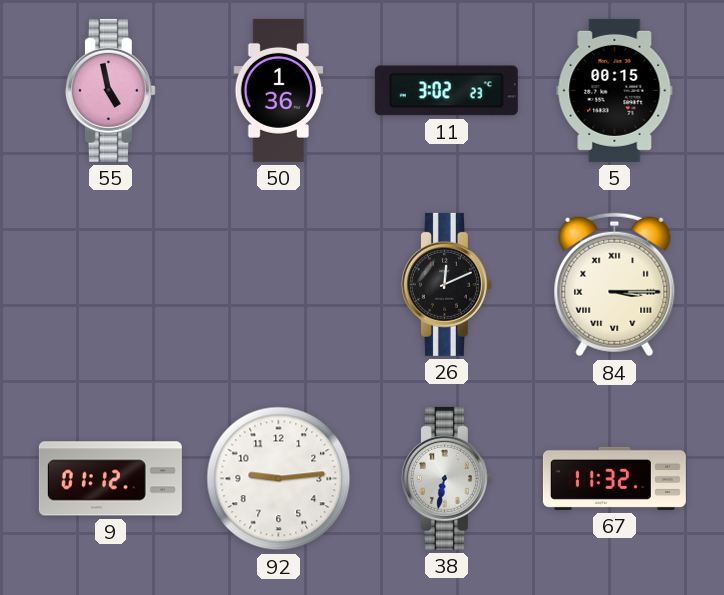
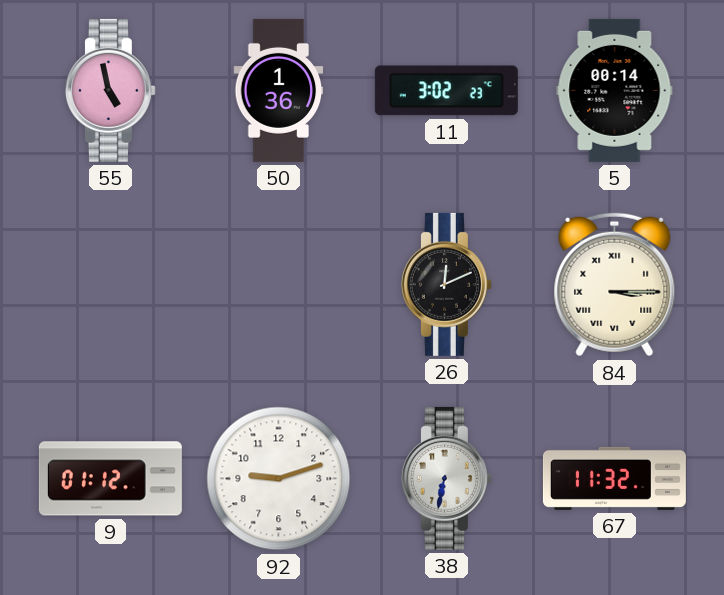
5: 00:15 -> 00:14 (615, 90)
92: 9:14 -> 9:12 (279, 479)
